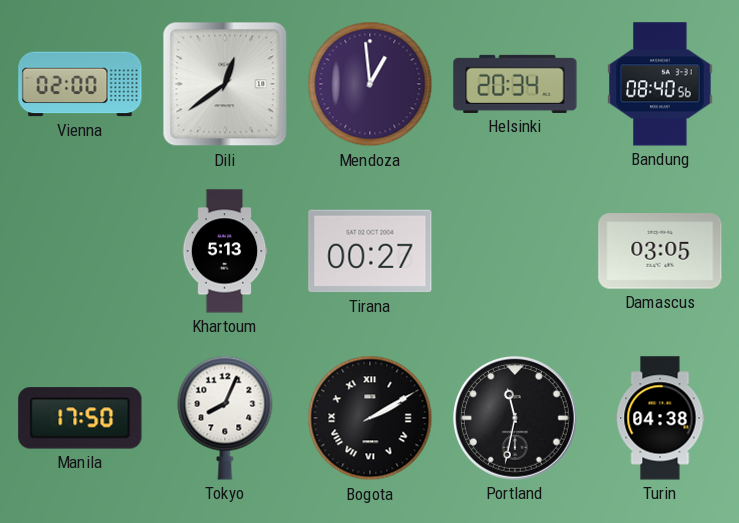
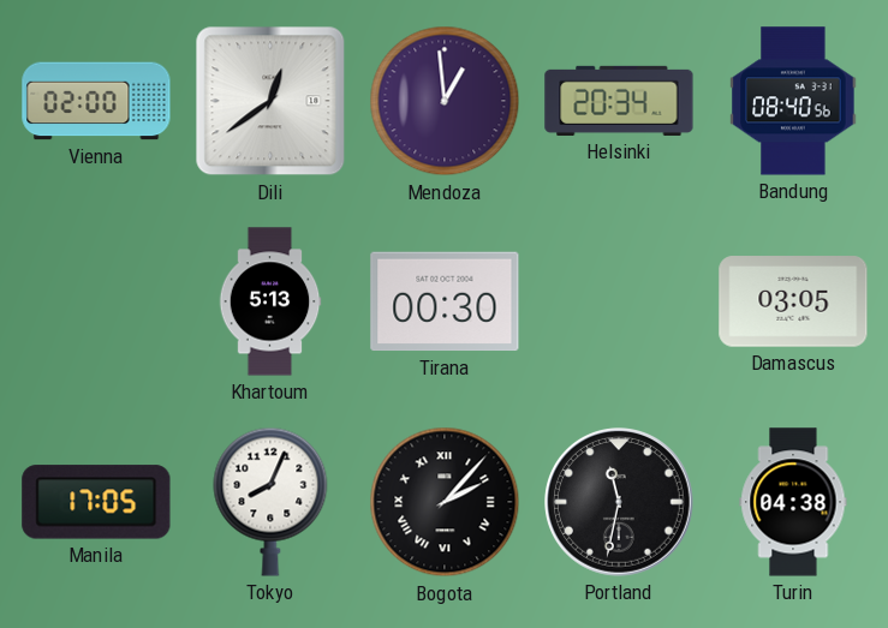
Tirana: 00:27 -> 00:30 (445, 301)
Manila: 17:50 -> 17:05 (96, 502)
Bogota: 2:10 -> 2:07 (445, 502)
